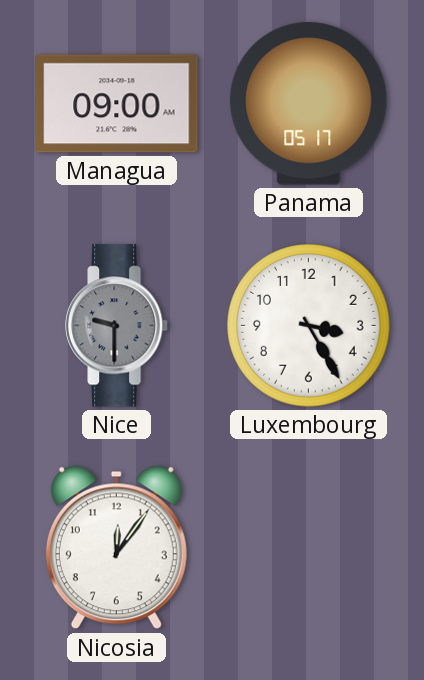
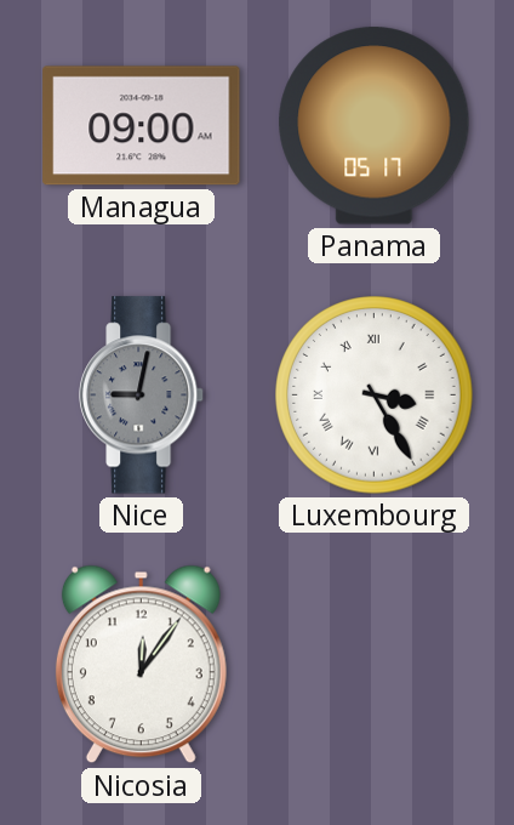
Nice: 9:30 -> 9:02 (142, 396)
Luxembourg numerals: Arabic -> Roman (375, 396)
